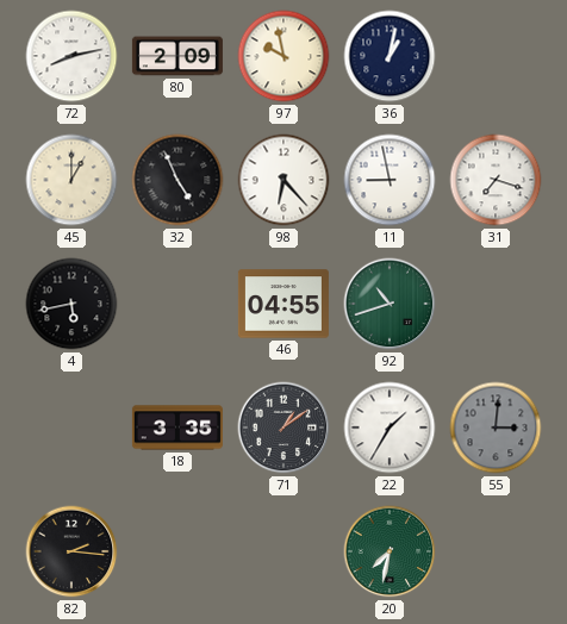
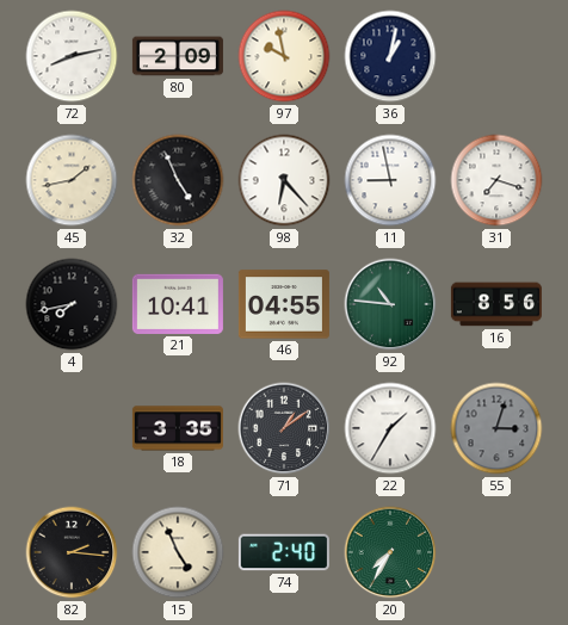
45: 1:00 -> 1:43 (72, 180)
4: 5:43 -> 7:43 (72, 304)
21: none -> 10:41 (178, 304)
92: 10:42 -> 10:46 (390, 304)
16: none -> 8:56 (496, 304)
55: 3:01 -> 3:03 (496, 428)
15: none -> 4:56 (178, 552)
74: none -> 2:40 (284, 552)
20: 7:32 -> 7:35 (390, 552)
